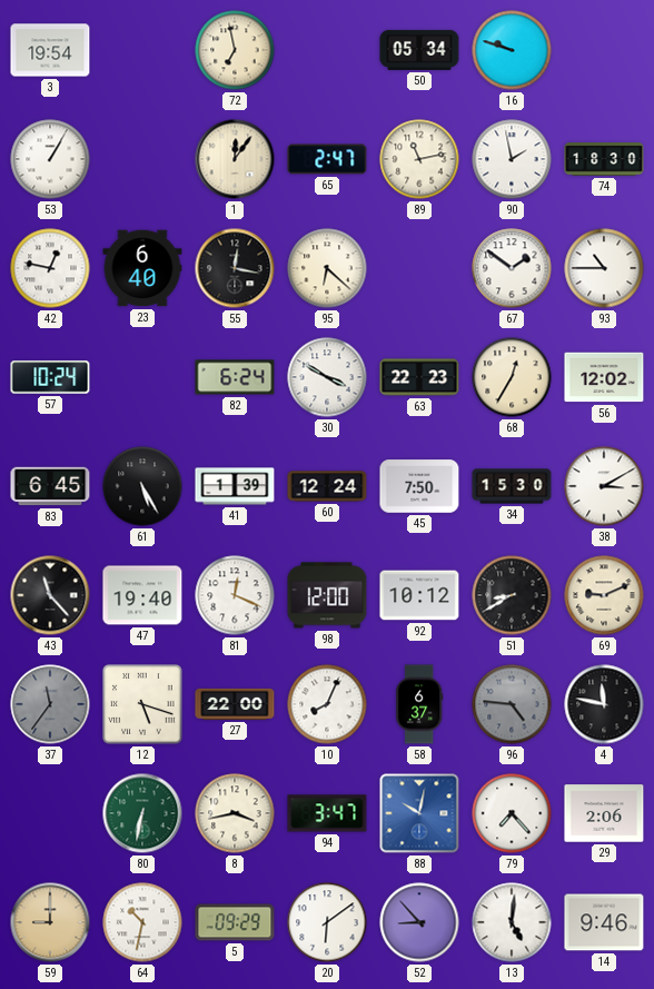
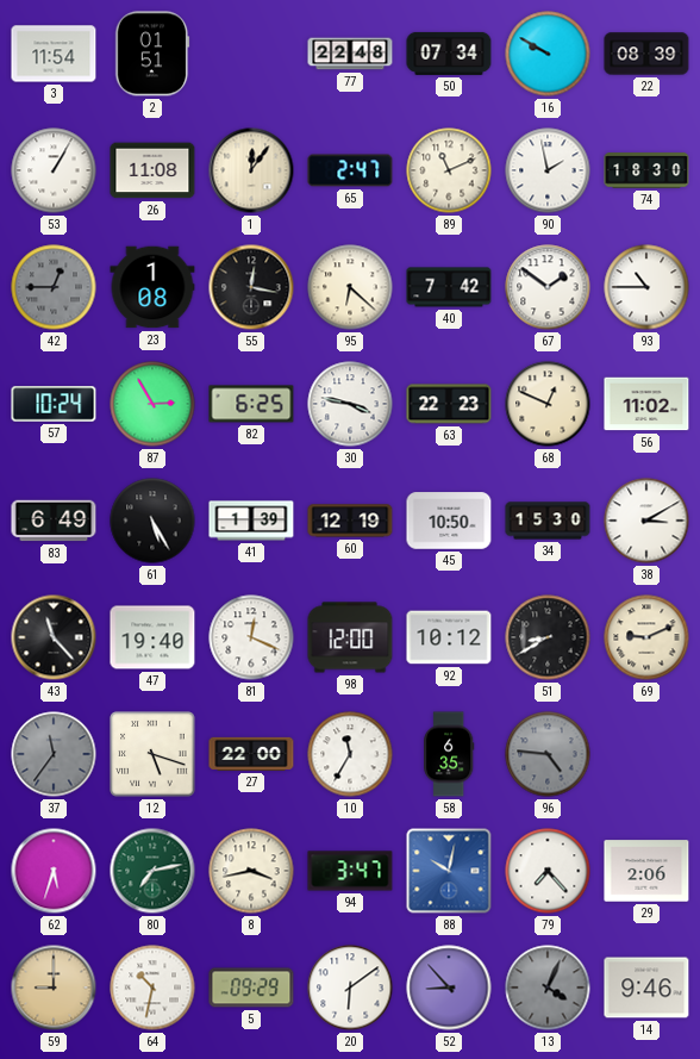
3: 19:54 -> 11:54 (54, 54)
2: none -> 01:51 (152, 54)
72: 6:58 -> none (235, 50)
77: none -> 22:48 (350, 54)
50: 05:34 -> 07:34 (449, 54)
16: 9:48 -> 9:50 (548, 54)
22: none -> 08:39 (646, 54)
26: none -> 11:08 (152, 170)
89: 11:13 -> 11:11 (449, 170)
42: 12:47 -> 12:45 (54, 287)
42 dial: white -> grey (54, 287)
23: 6:40 -> 1:08 (152, 287)
40: none -> 7:42 (449, 287)
87: none -> 2:55 (152, 404)
82: 6:24 -> 6:25 (251, 404)
30: 3:50 -> 3:47 (350, 404)
68: 12:35 -> 12:49 (548, 404)
56: 12:02 -> 11:02 (646, 404)
83: 6:45 -> 6:49 (54, 521)
60: 12:24 -> 12:19 (350, 521)
45: 7:50 -> 10:50 (449, 521)
10: 8:04 -> 11:35 (350, 754)
58: 6:37 -> 6:35 (449, 754)
4: 11:47 -> none (604, 704)
62: none -> 5:33 (54, 871)
80: 6:32 -> 7:13 (152, 871)
13: 5:01 -> 4:04 (548, 988)
13 dial: white -> grey (548, 988)
